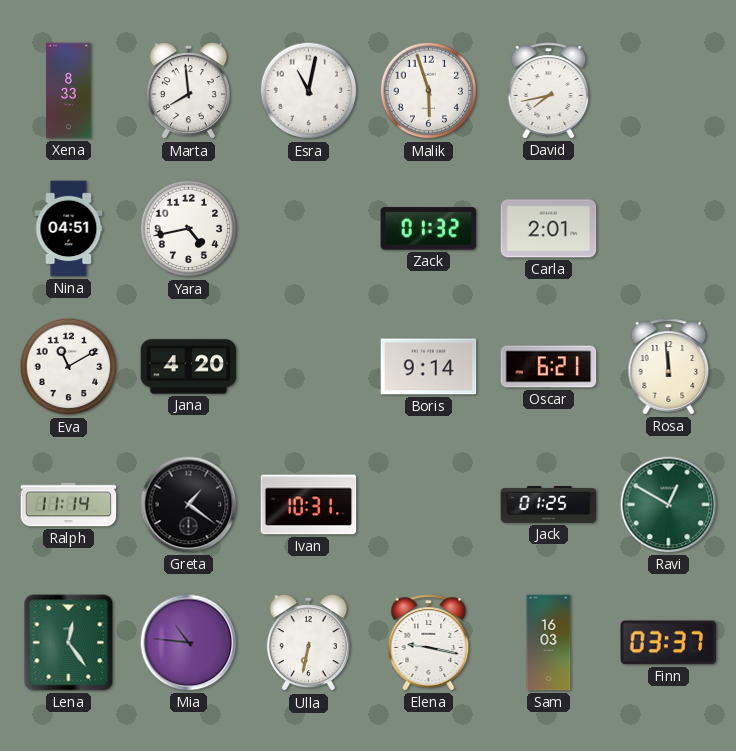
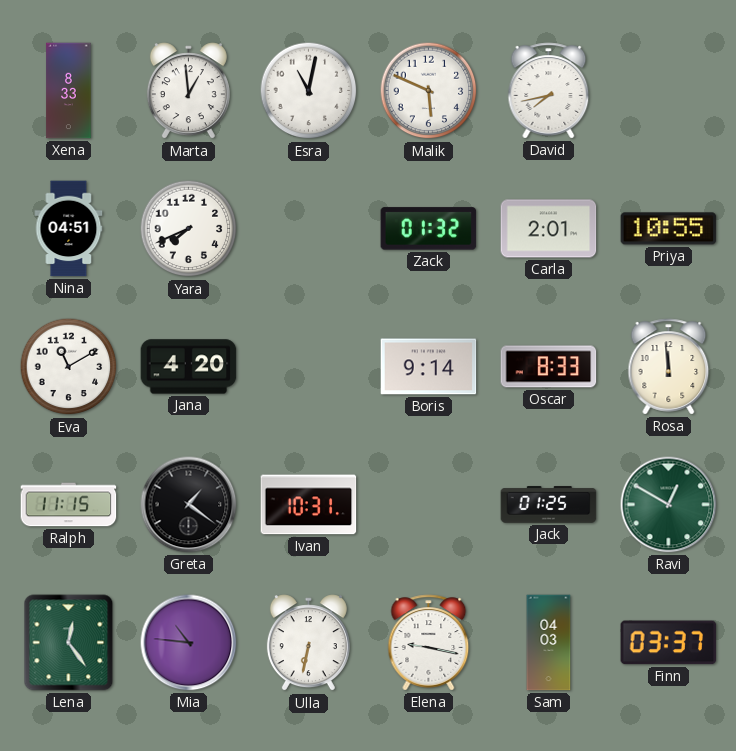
Marta: 7:59 -> 12:59 (188, 91)
Malik: 5:57 -> 5:49 (429, 91)
Yara: 4:43 -> 7:41 (189, 229)
Priya: none -> 10:55 (669, 229)
Oscar: 6:21 -> 8:33 (549, 367)
Ralph: 11:14 -> 11:15 (69, 505)
Sam: 16:03 -> 04:03 (549, 643)
